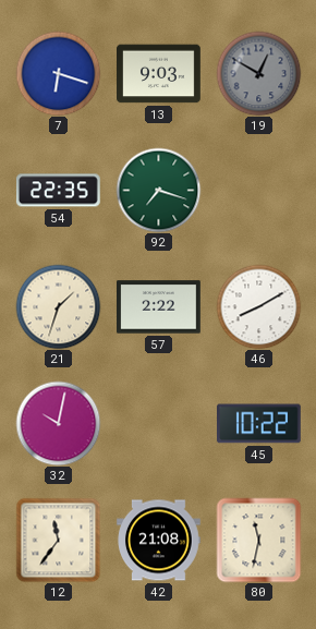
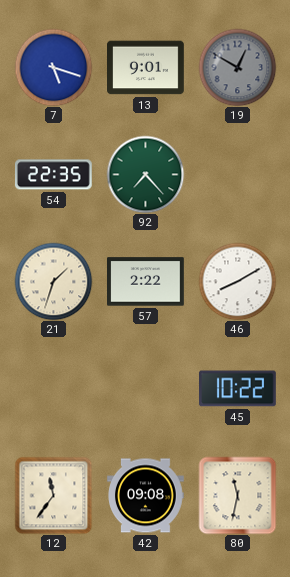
7: 6:18 -> 5:18 (53, 67)
13: 9:03 -> 9:01 (146, 68)
92: 7:18 -> 7:23 (145, 174)
32: 10:02 -> none (58, 423)
42: 21:08 -> 09:08 (146, 496)
